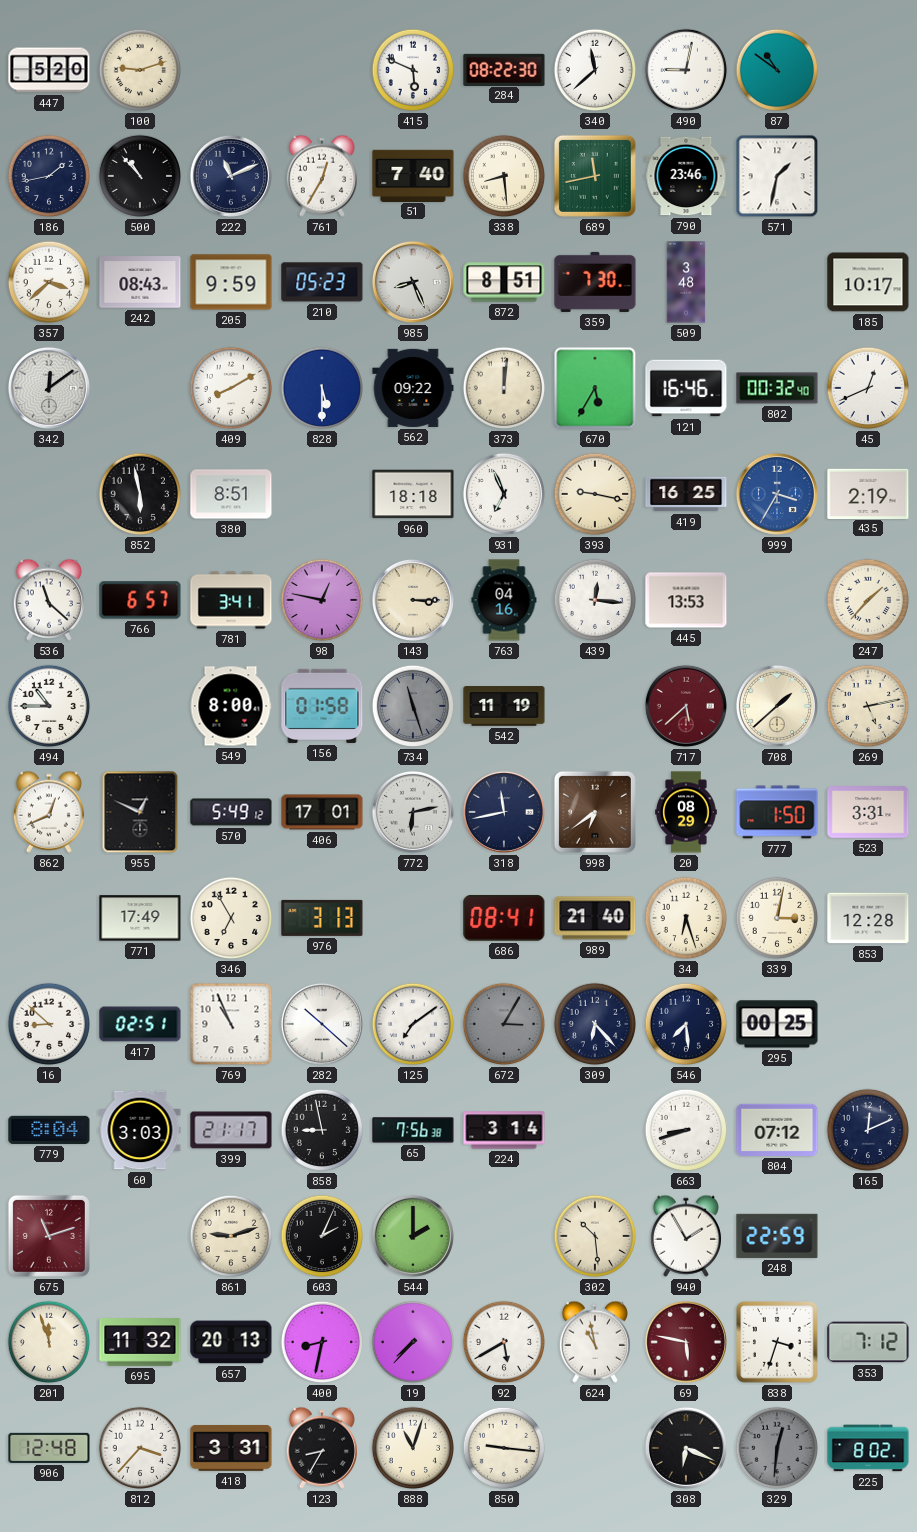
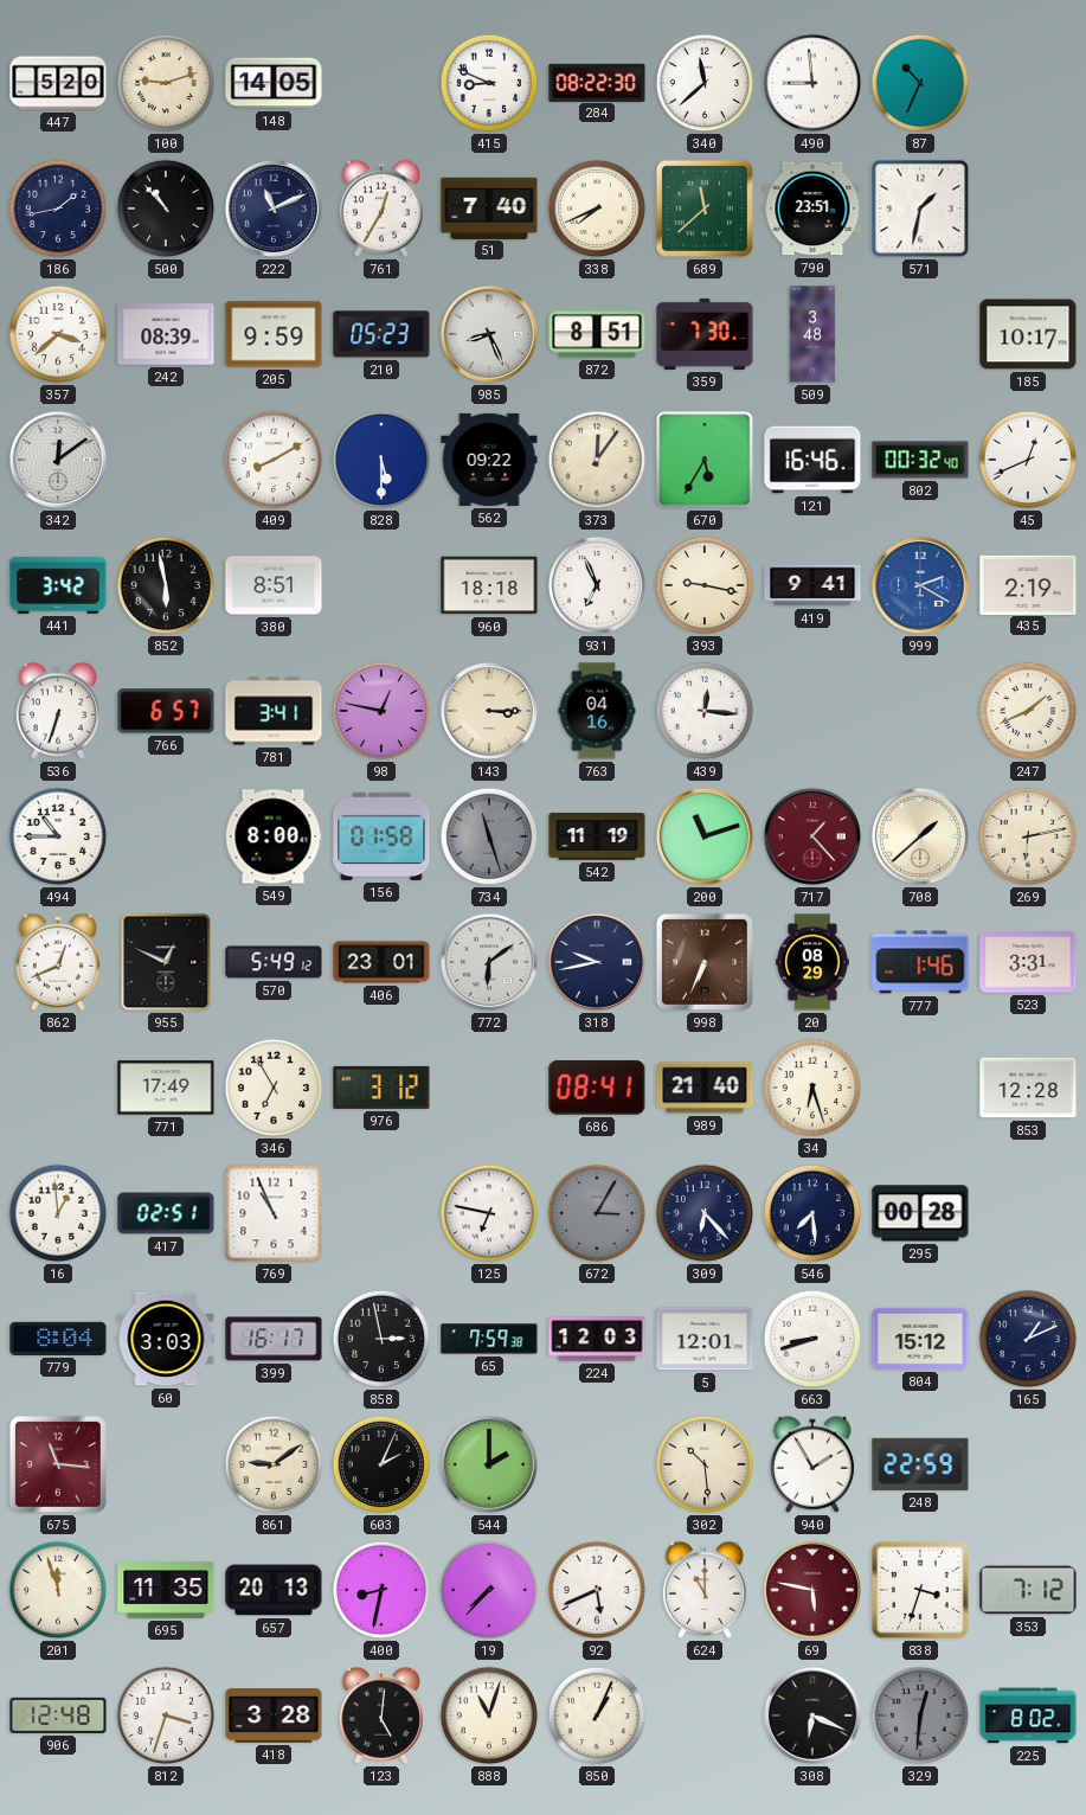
148: none -> 14:05 (274, 83)
415: 5:49 -> 8:49 (489, 83)
490: 9:02 -> 8:59 (812, 83)
87: 10:51 -> 10:34 (920, 83)
338: 8:29 -> 7:41 (597, 209)
689: 11:43 -> 11:38 (705, 209)
790: 23:46 -> 23:51 (812, 209)
242: 08:43 -> 08:39 (166, 334)
373: 12:01 -> 12:06 (597, 460)
441: none -> 3:42 (58, 585)
419: 16:25 -> 9:41 (812, 585)
999: 3:35 -> 2:20 (920, 585)
536: 11:22 -> 6:33 (57, 711)
445: 13:53 -> none (686, 600)
247: 1:37 -> 1:41 (1028, 711)
200: none -> 11:12 (705, 836)
717: 5:38 -> 1:23 (812, 836)
269: 5:13 -> 6:13 (1028, 836)
406: 17:01 -> 23:01 (381, 962)
772: 6:13 -> 6:09 (489, 962)
318: 11:43 -> 9:43 (597, 962)
998: 6:39 -> 6:34 (705, 962)
777: 1:50 -> 1:46 (920, 962)
976: 3:13 -> 3:12 (381, 1088)
339: 3:02 -> none (777, 918)
16: 8:52 -> 12:59 (58, 1213)
282: 10:22 -> none (322, 1024)
125: 7:09 -> 6:47 (489, 1213)
295: 00:25 -> 00:28 (920, 1213)
399: 21:17 -> 16:17 (274, 1339)
858: 8:58 -> 2:58 (381, 1339)
65: 7:56 -> 7:59 (489, 1339)
224: 3:14 -> 12:03 (597, 1339)
5: none -> 12:01 (705, 1339)
804: 07:12 -> 15:12 (920, 1339)
165: 12:11 -> 1:11 (1028, 1339)
675: 11:12 -> 11:16 (58, 1464)
861: 9:12 -> 9:09 (274, 1464)
695: 11:32 -> 11:35 (166, 1590)
92: 5:40 -> 5:41 (597, 1590)
624: 10:58 -> 11:00 (703, 1590)
812: 3:37 -> 3:33 (166, 1715)
418: 3:31 -> 3:28 (274, 1715)
123: 8:35 -> 5:01 (380, 1715)
850: 9:16 -> 1:04 (597, 1715)
